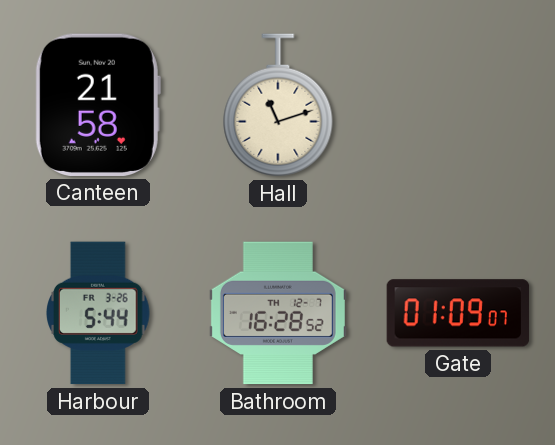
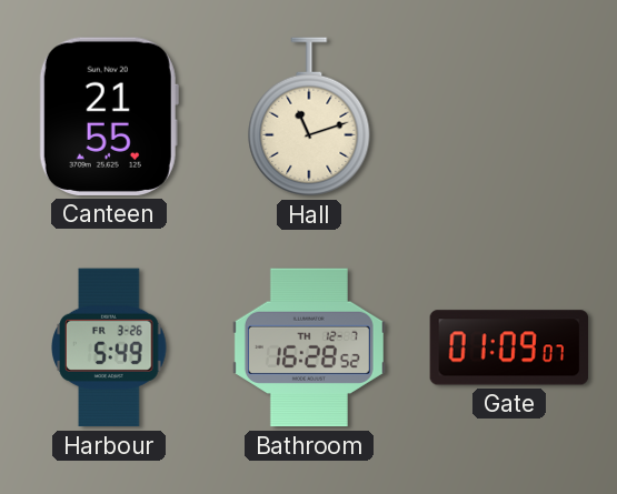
Canteen: 21:58 -> 21:55 (109, 117)
Harbour: 5:44 -> 5:49 (110, 347)
